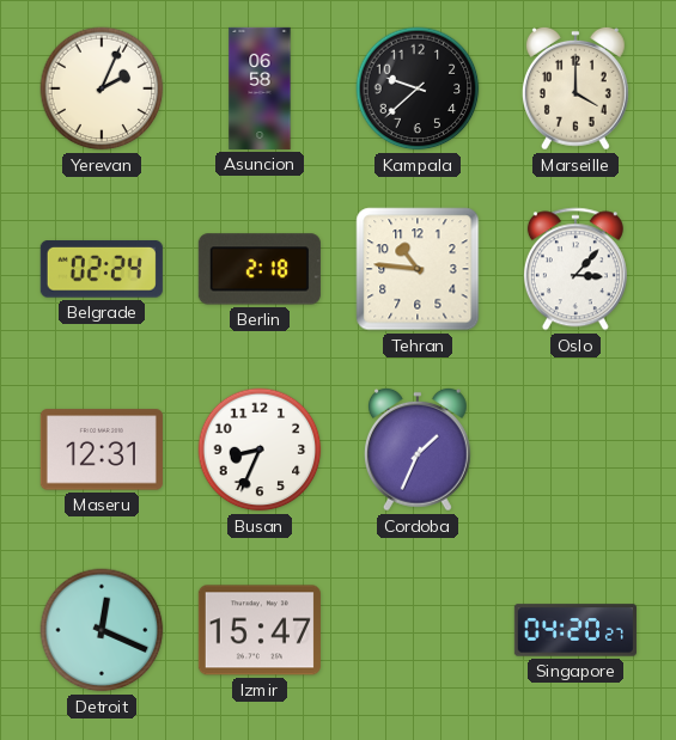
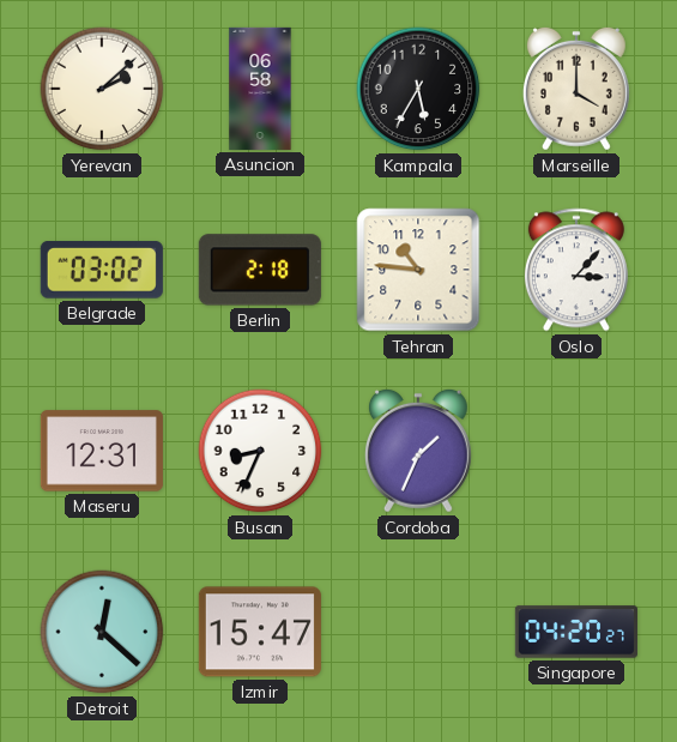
Yerevan: 2:04 -> 2:08 (102, 89)
Kampala: 9:38 -> 5:35 (418, 89)
Belgrade: 02:24 -> 03:02 (102, 271)
Detroit: 12:19 -> 12:22 (102, 632)
